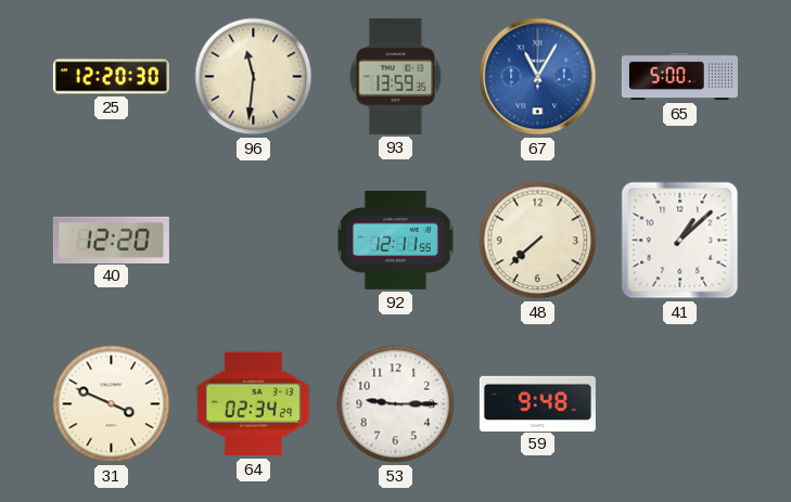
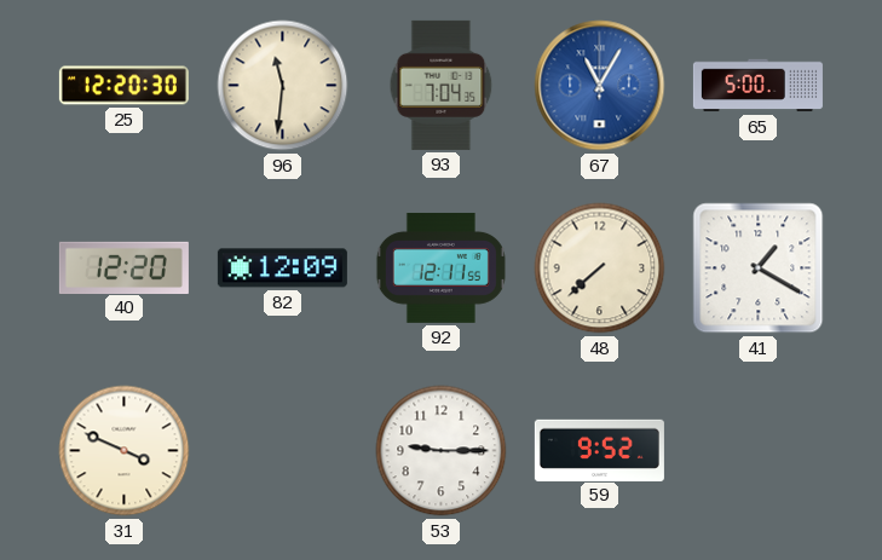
93: 13:59 -> 7:04 (442, 85)
82: none -> 12:09 (282, 269)
41: 1:08 -> 1:20 (759, 269)
64: 02:34 -> none (253, 404)
59: 9:48 -> 9:52 (599, 450)
